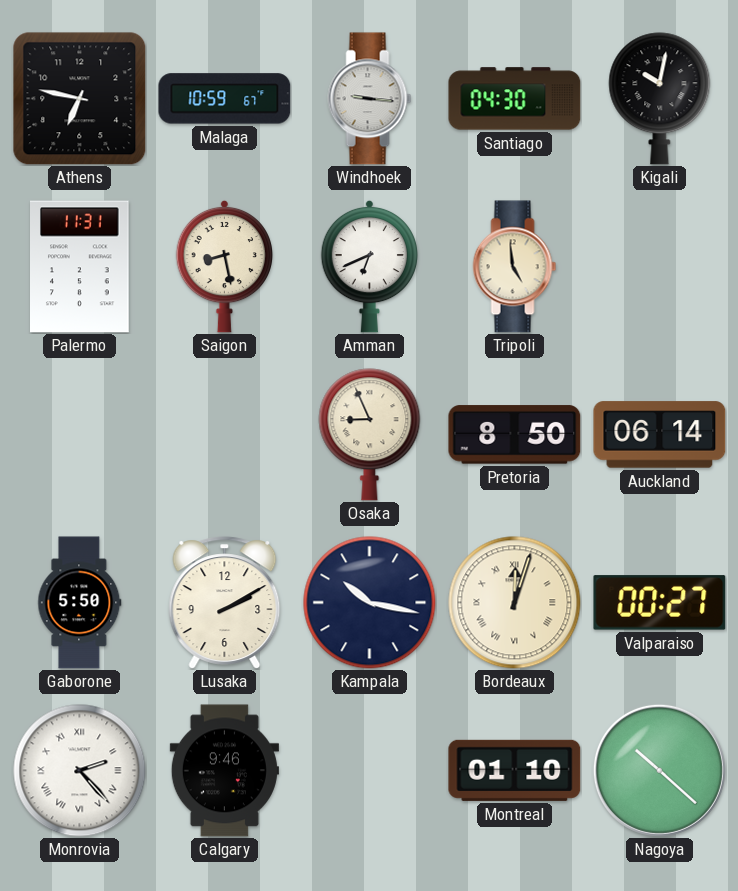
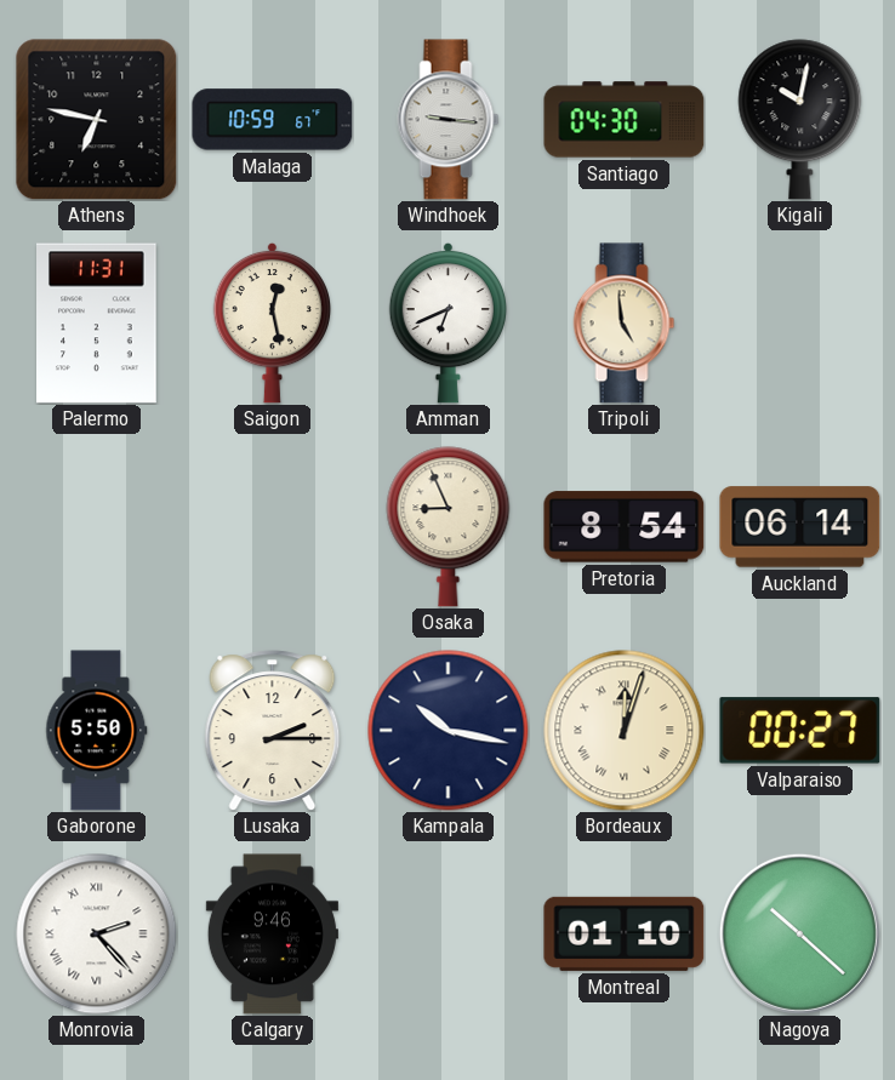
Saigon: 8:28 -> 12:28 (272, 322)
Pretoria: 8:50 -> 8:54 (625, 527)
Lusaka: 2:10 -> 2:15 (273, 730)
